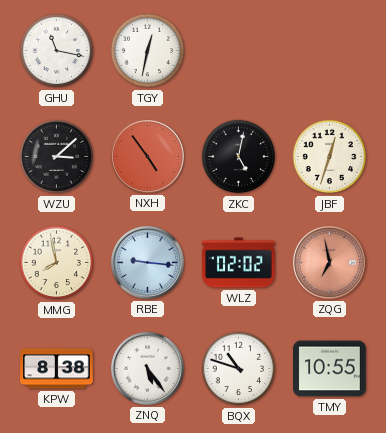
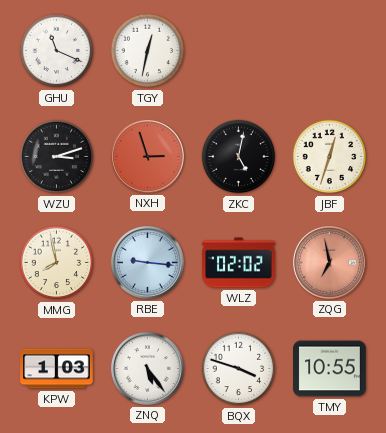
GHU: 11:17 -> 11:19 (57, 51)
WZU: 3:08 -> 3:12 (57, 157)
NXH: 4:54 -> 2:57 (147, 156)
KPW: 8:38 -> 1:03 (57, 369)
BQX: 10:48 -> 3:48 (239, 369)
